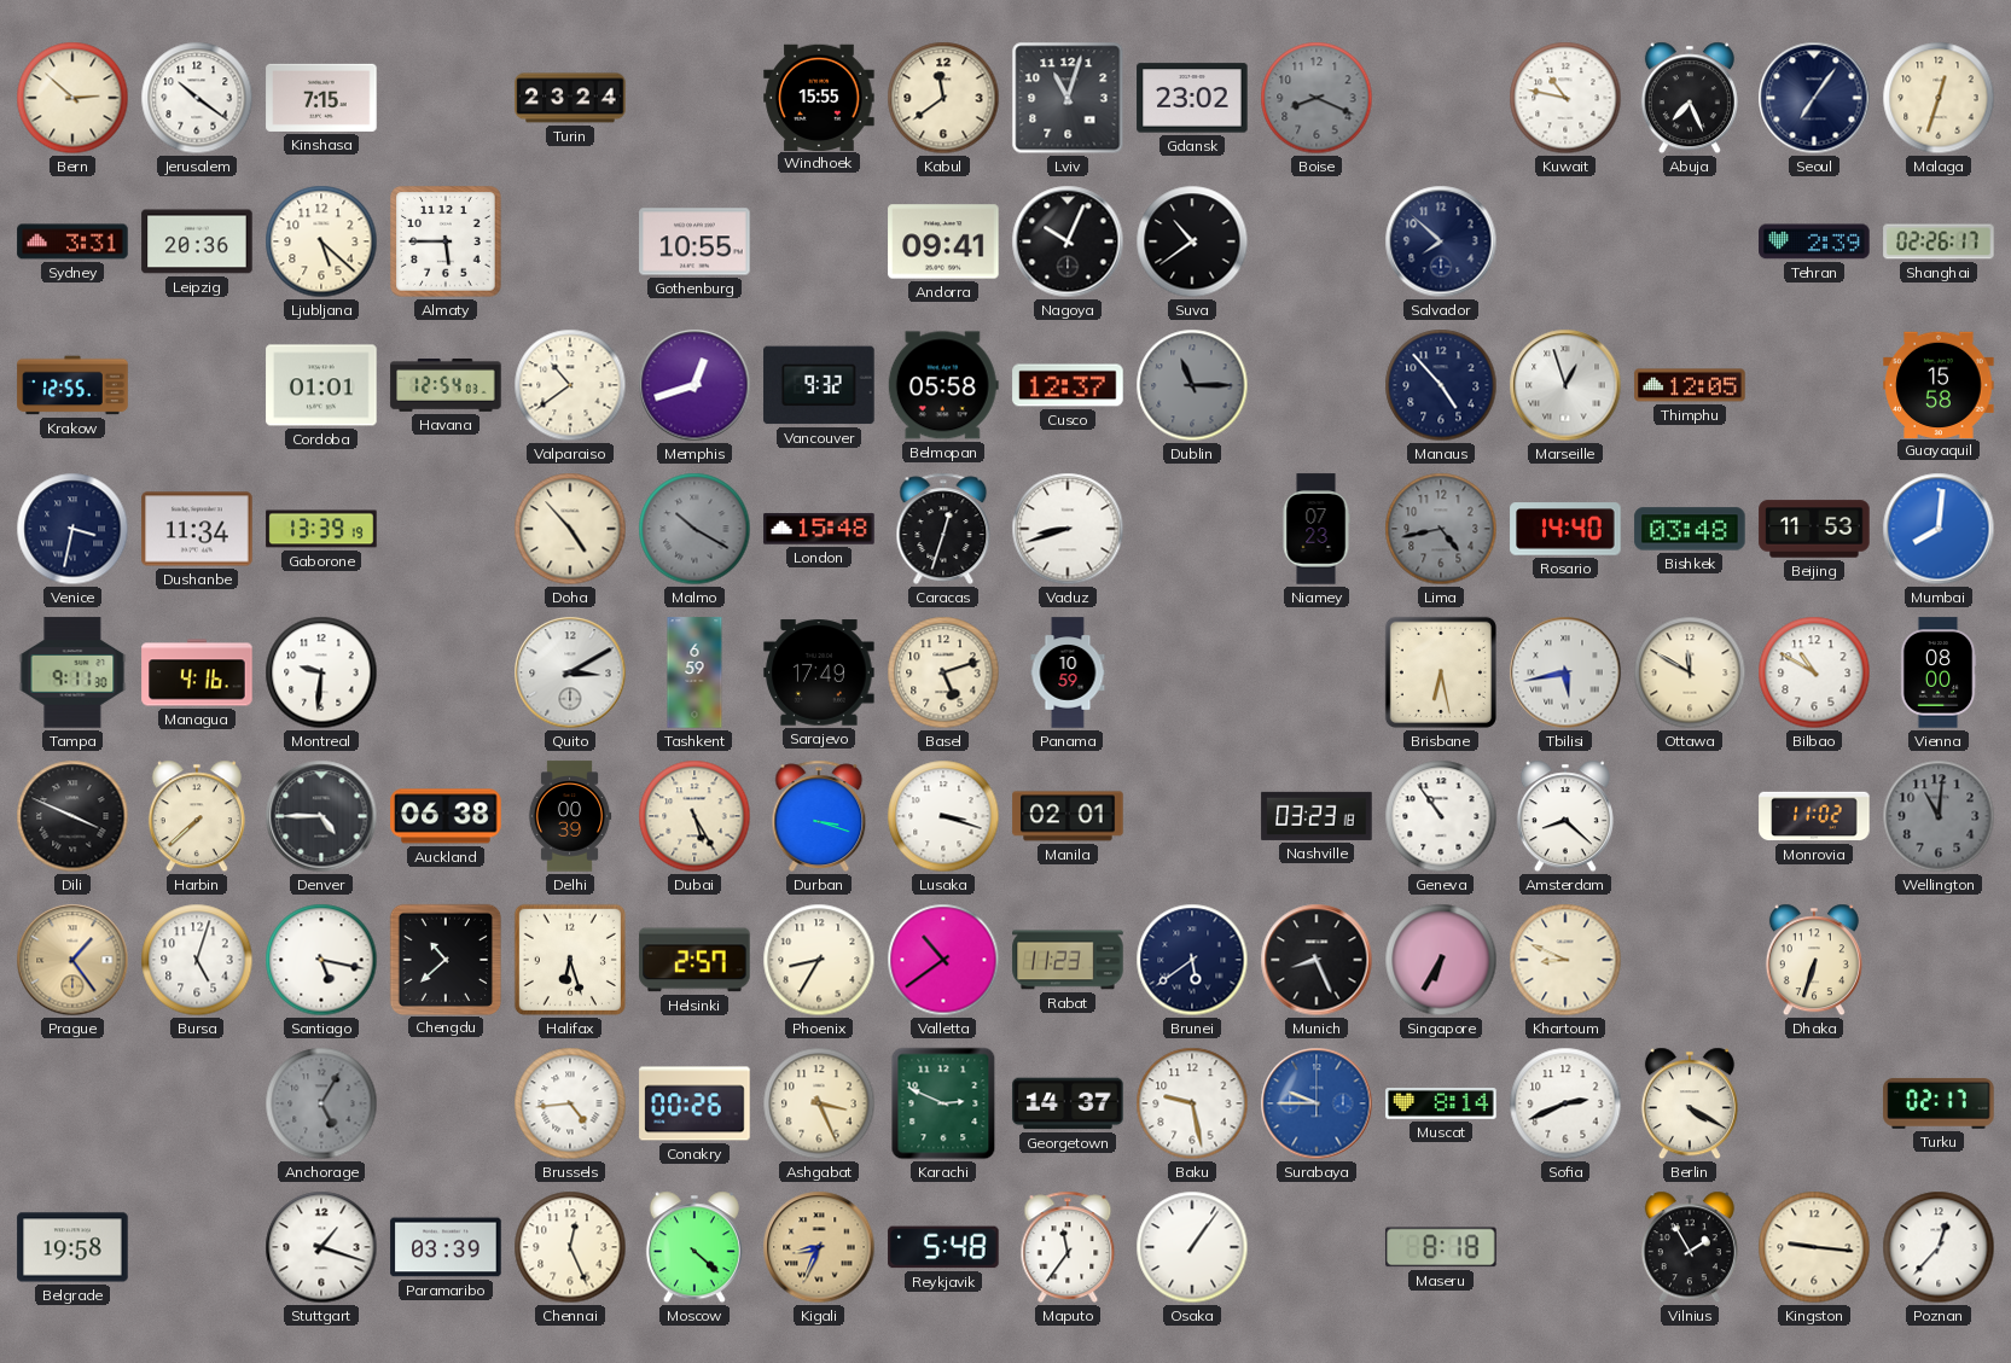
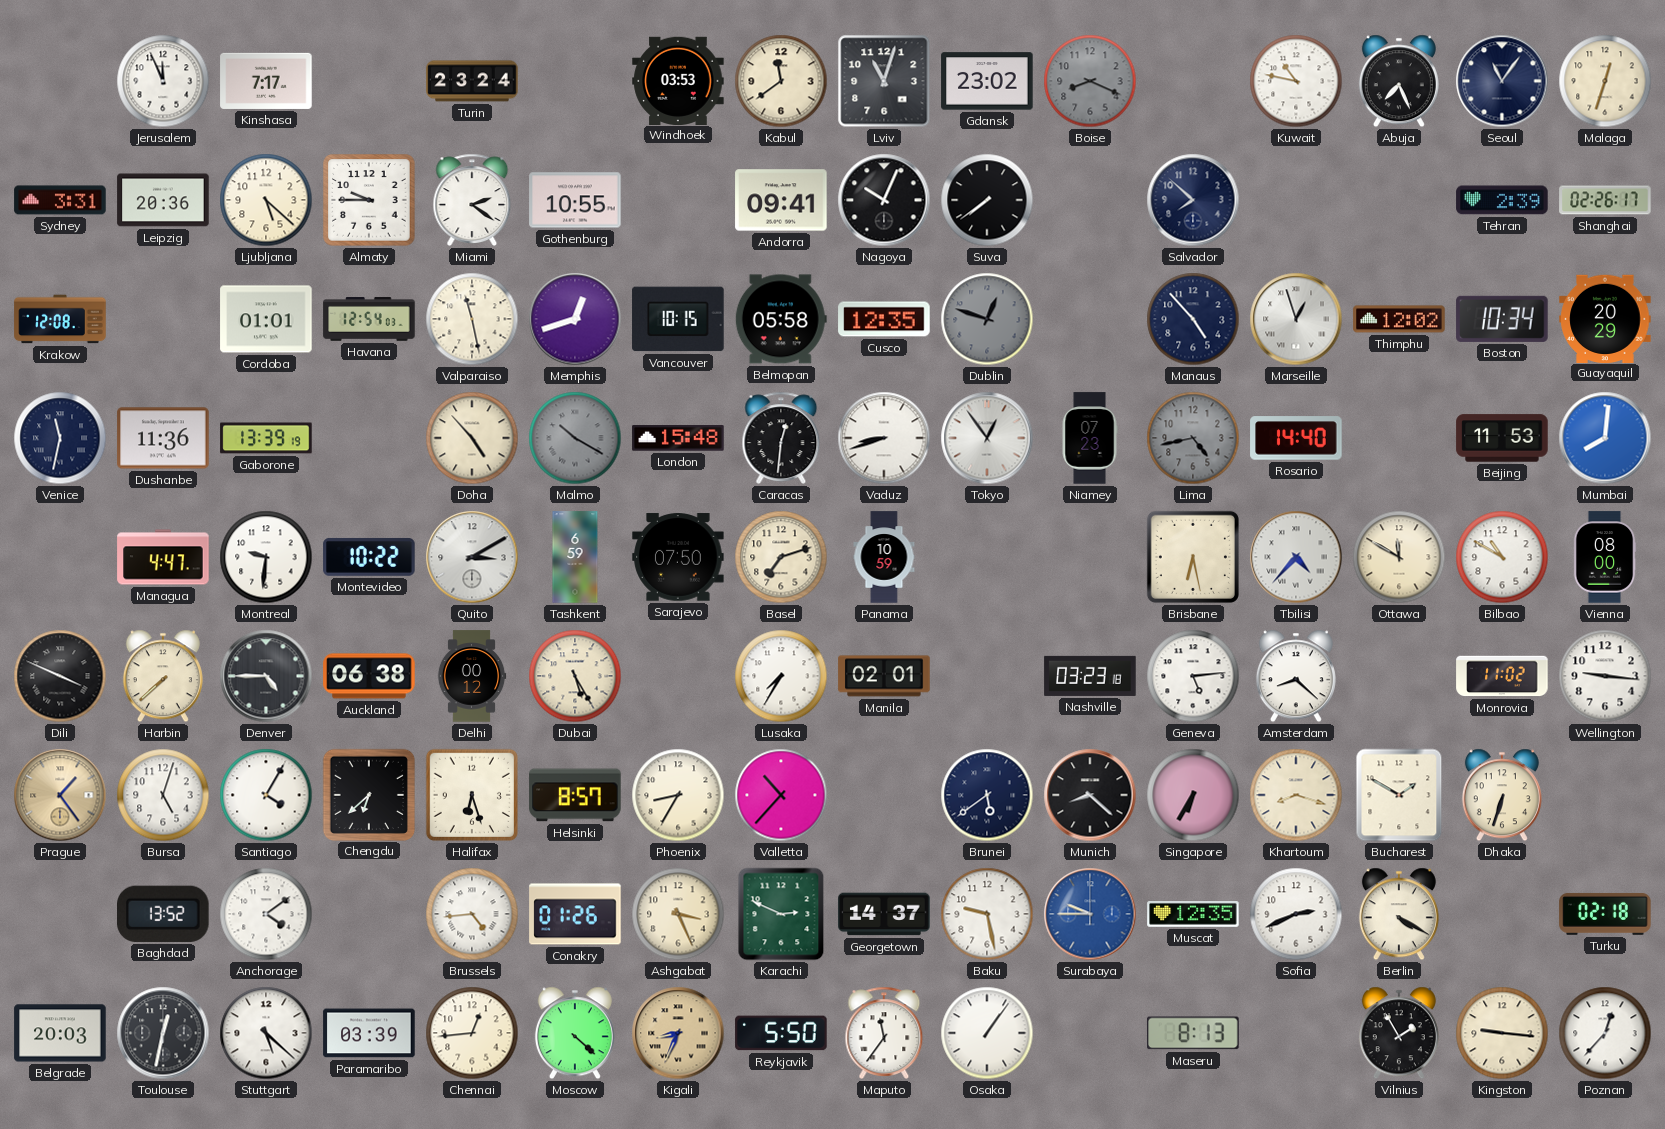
Bern: 2:52 -> none (72, 98)
Jerusalem: 10:21 -> 11:56 (163, 81)
Kinshasa: 7:15 -> 7:17 (266, 81)
Windhoek: 15:55 -> 03:53 (678, 80)
Seoul: 7:06 -> 11:06 (1502, 81)
Almaty: 5:45 -> 9:45 (369, 200)
Miami: none -> 2:21 (472, 200)
Suva: 10:39 -> 7:39 (987, 200)
Krakow: 12:55 -> 12:08 (60, 319)
Valparaiso: 10:39 -> 11:28 (472, 319)
Vancouver: 9:32 -> 10:15 (678, 319)
Cusco: 12:37 -> 12:35 (884, 319)
Dublin: 11:15 -> 12:48 (987, 319)
Thimphu: 12:05 -> 12:02 (1399, 319)
Boston: none -> 10:34 (1502, 319)
Guayaquil: 15:58 -> 20:29 (1605, 318)
Venice: 3:32 -> 11:32 (60, 438)
Dushanbe: 11:34 -> 11:36 (163, 438)
Caracas: 12:33 -> 12:31 (781, 438)
Tokyo: none -> 12:54 (987, 438)
Bishkek: 03:48 -> none (1690, 529)
Tampa: 9:11 -> none (72, 672)
Managua: 4:16 -> 4:47 (163, 557)
Montevideo: none -> 10:22 (369, 557)
Sarajevo: 17:49 -> 07:50 (678, 557)
Basel: 5:12 -> 7:12 (781, 557)
Tbilisi: 5:43 -> 4:37 (1296, 557)
Delhi: 00:39 -> 00:12 (472, 676)
Durban: 3:18 -> none (819, 816)
Lusaka: 3:18 -> 7:35 (781, 676)
Geneva: 10:54 -> 5:14 (1193, 676)
Wellington: 11:01 -> 9:16 (1605, 676)
Wellington dial: grey -> white (1605, 676)
Santiago: 5:17 -> 4:05 (266, 795)
Chengdu: 10:38 -> 6:38 (368, 794)
Helsinki: 2:57 -> 8:57 (575, 795)
Valletta: 10:39 -> 10:37 (781, 795)
Rabat: 11:23 -> none (1068, 960)
Munich: 8:26 -> 8:22 (1090, 795)
Khartoum: 8:49 -> 8:18 (1296, 795)
Bucharest: none -> 1:50 (1399, 795)
Baghdad: none -> 13:52 (164, 914)
Anchorage: 5:05 -> 4:09 (266, 914)
Anchorage dial: grey -> white (266, 914)
Conakry: 00:26 -> 01:26 (575, 914)
Muscat: 8:14 -> 12:35 (1193, 915)
Turku: 02:17 -> 02:18 (1605, 914)
Belgrade: 19:58 -> 20:03 (60, 1033)
Toulouse: none -> 12:32 (163, 1033)
Stuttgart: 1:18 -> 5:22 (266, 1033)
Chennai: 12:26 -> 12:44 (472, 1033)
Reykjavik: 5:48 -> 5:50 (781, 1033)
Maseru: 8:18 -> 8:13 (1193, 1033)
